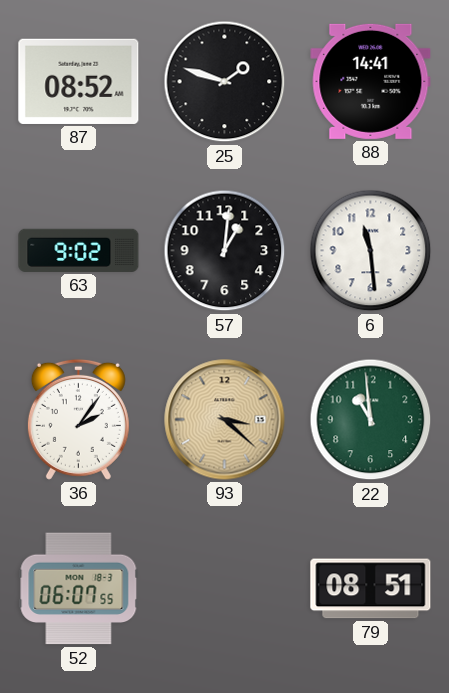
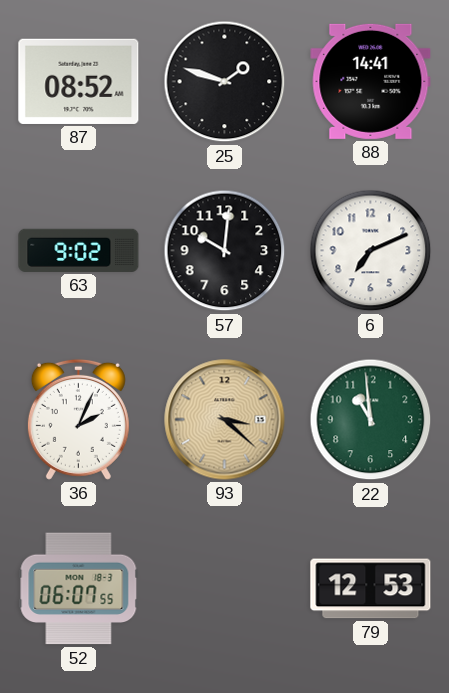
57: 1:01 -> 10:01 (225, 251)
6: 11:29 -> 7:11 (371, 251)
36: 2:06 -> 2:04 (78, 419)
79: 08:51 -> 12:53 (371, 589)
